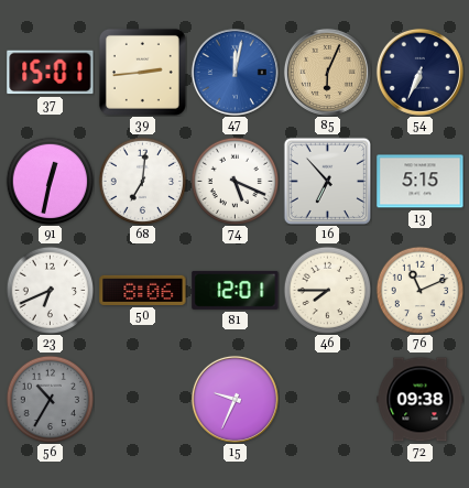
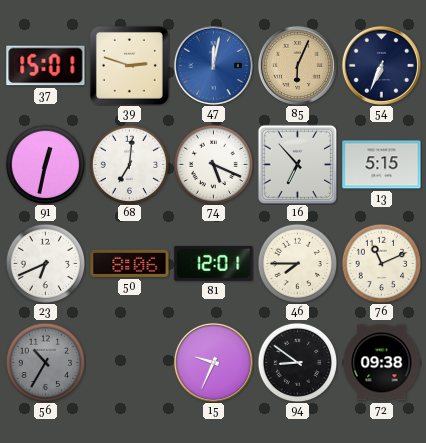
39: 2:44 -> 2:48 (129, 65)
94: none -> 8:51 (297, 362)
